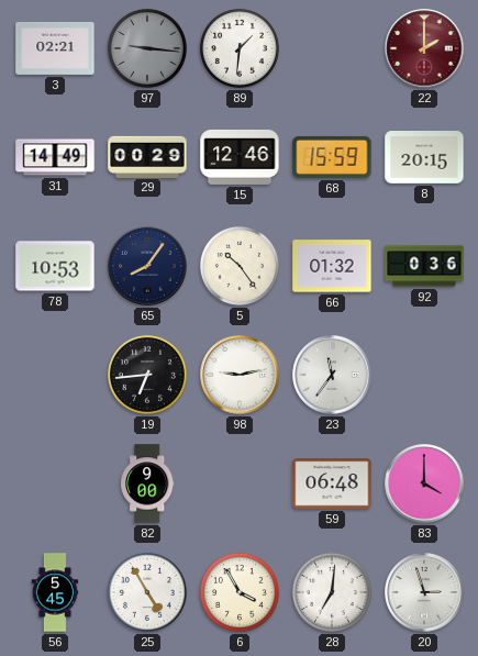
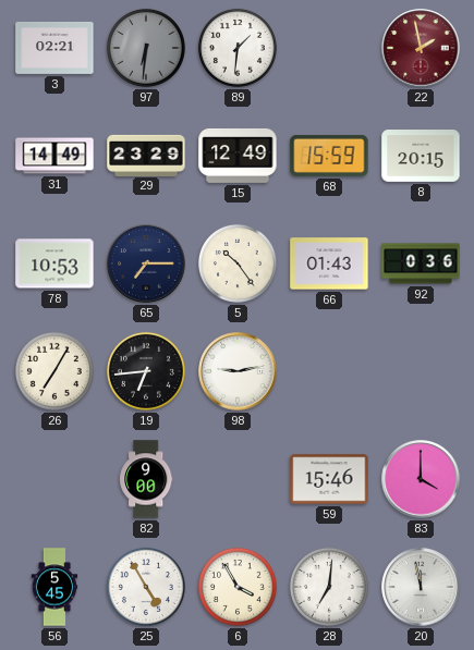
97: 9:16 -> 6:31 (146, 48)
22: 2:00 -> 1:58 (421, 48)
29: 00:29 -> 23:29 (146, 155)
15: 12:46 -> 12:49 (238, 156)
65: 8:06 -> 7:15 (146, 263)
66: 01:32 -> 01:43 (329, 263)
26: none -> 7:05 (54, 371)
23: 11:36 -> none (332, 375)
59: 06:48 -> 15:46 (329, 479)
20: 2:57 -> 11:58 (421, 587)
